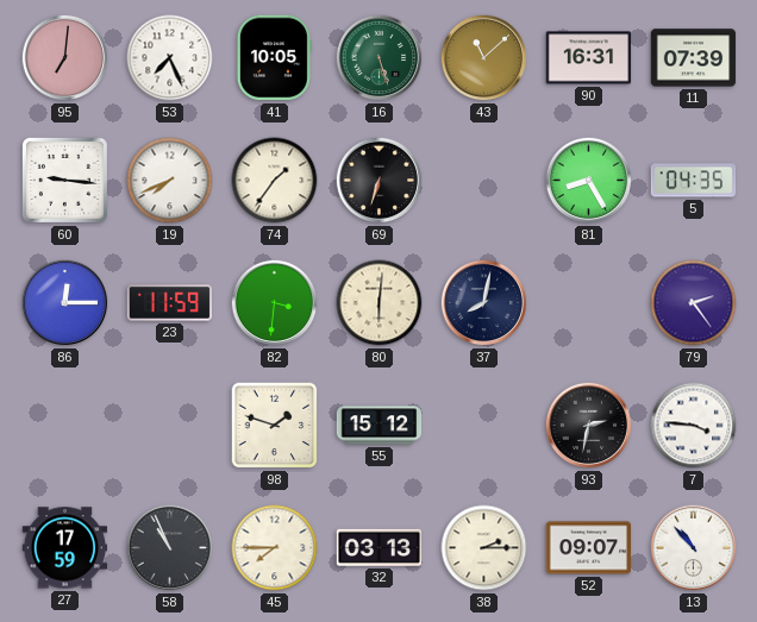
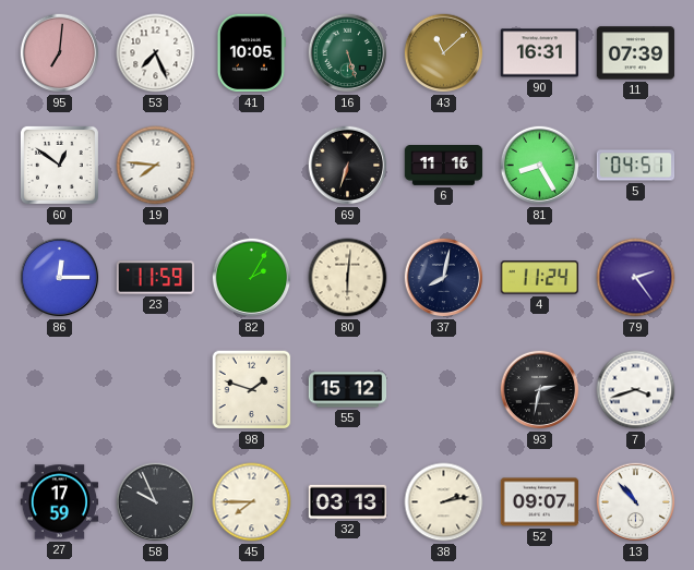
60: 9:16 -> 12:51 (59, 165)
19: 7:41 -> 7:46 (156, 166)
74: 1:36 -> none (275, 181)
6: none -> 11:16 (444, 166)
5: 04:35 -> 04:51 (636, 166)
82: 3:31 -> 2:05 (252, 278)
4: none -> 11:24 (539, 278)
7: 3:46 -> 3:42 (636, 390)
58: 10:56 -> 9:56 (156, 502)
38: 2:15 -> 2:13 (444, 502)
